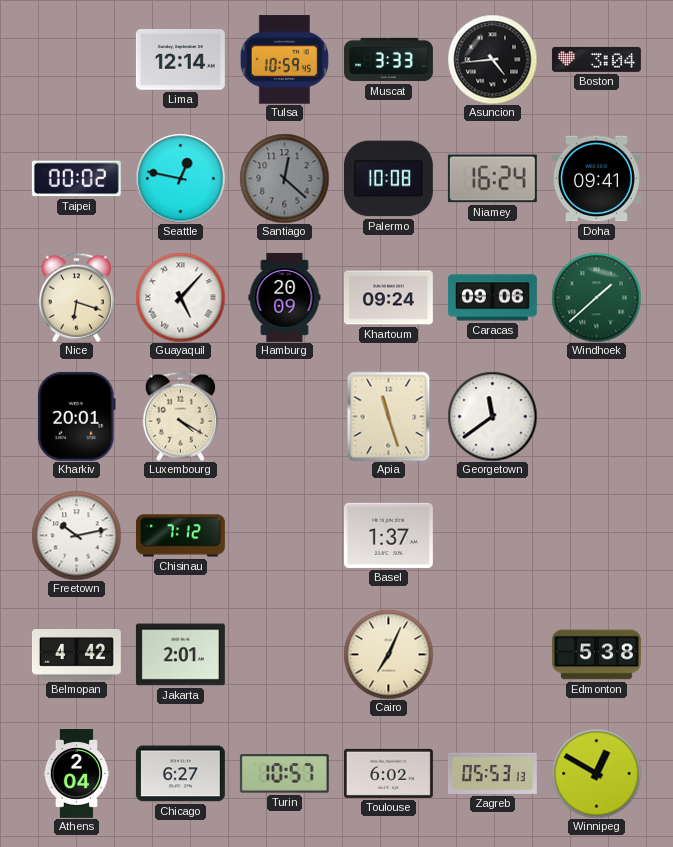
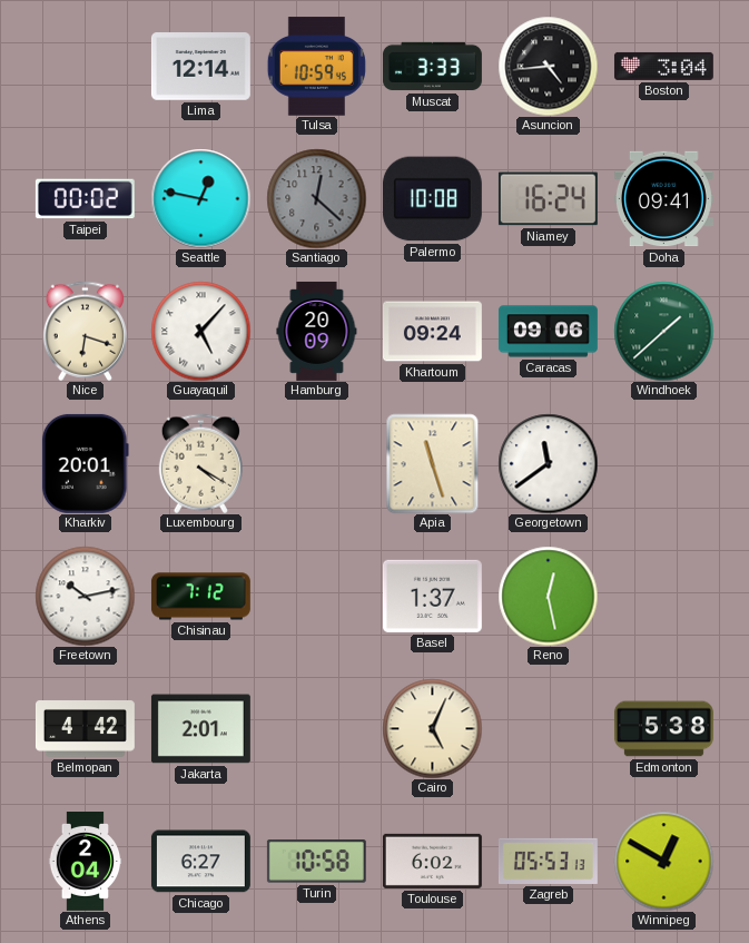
Reno: none -> 12:28 (548, 596)
Cairo: 7:04 -> 5:04 (432, 728)
Turin: 10:57 -> 10:58 (316, 862)
